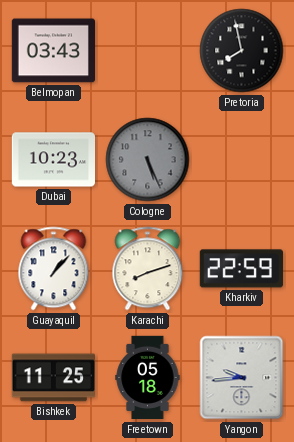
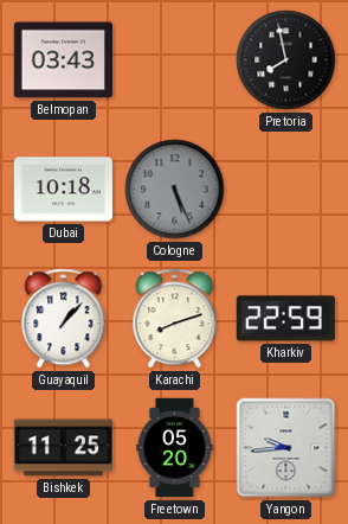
Dubai: 10:23 -> 10:18 (63, 190)
Freetown: 05:18 -> 05:20 (175, 448)
